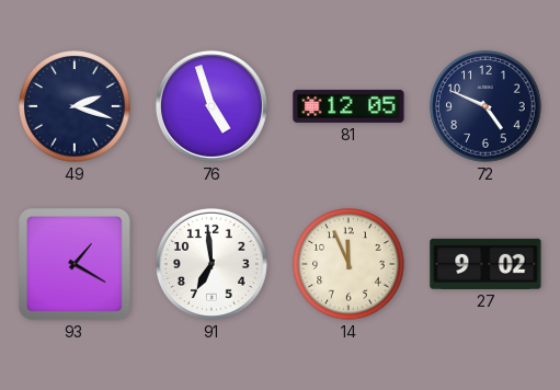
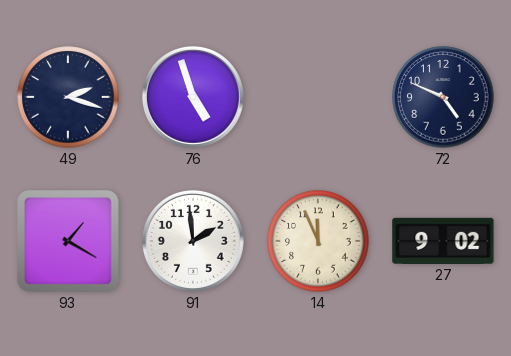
81: 12:05 -> none (348, 106)
91: 6:59 -> 1:59 (193, 241)
